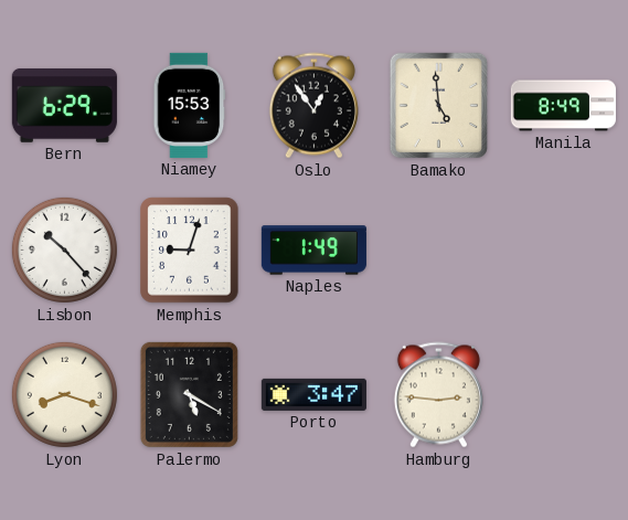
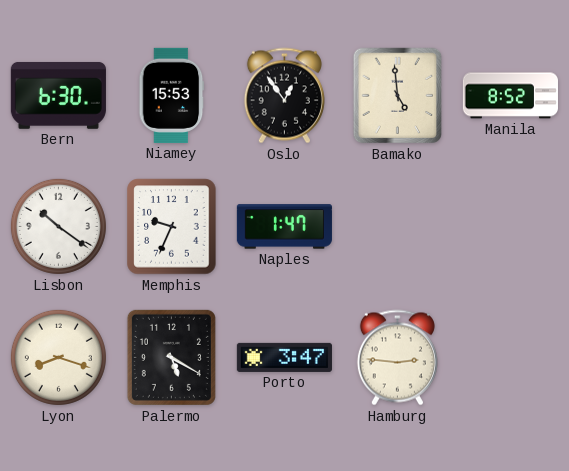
Bern: 6:29 -> 6:30 (58, 95)
Manila: 8:49 -> 8:52 (510, 96)
Lisbon: 10:23 -> 10:21 (58, 226)
Memphis: 9:03 -> 9:34 (172, 227)
Naples: 1:49 -> 1:47 (284, 227)
